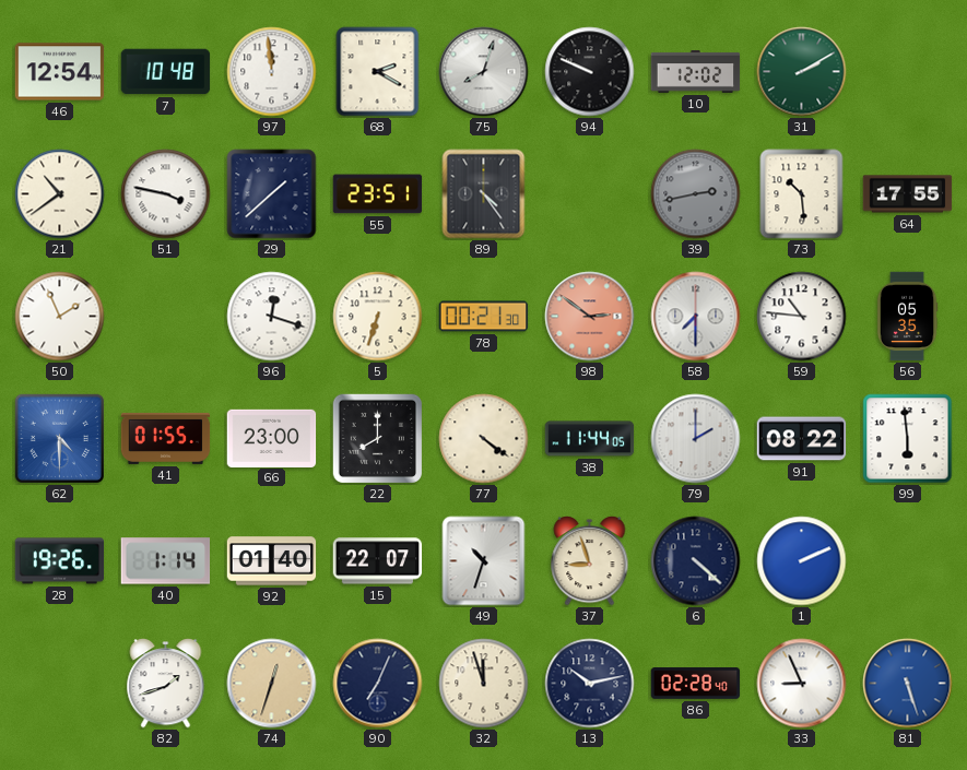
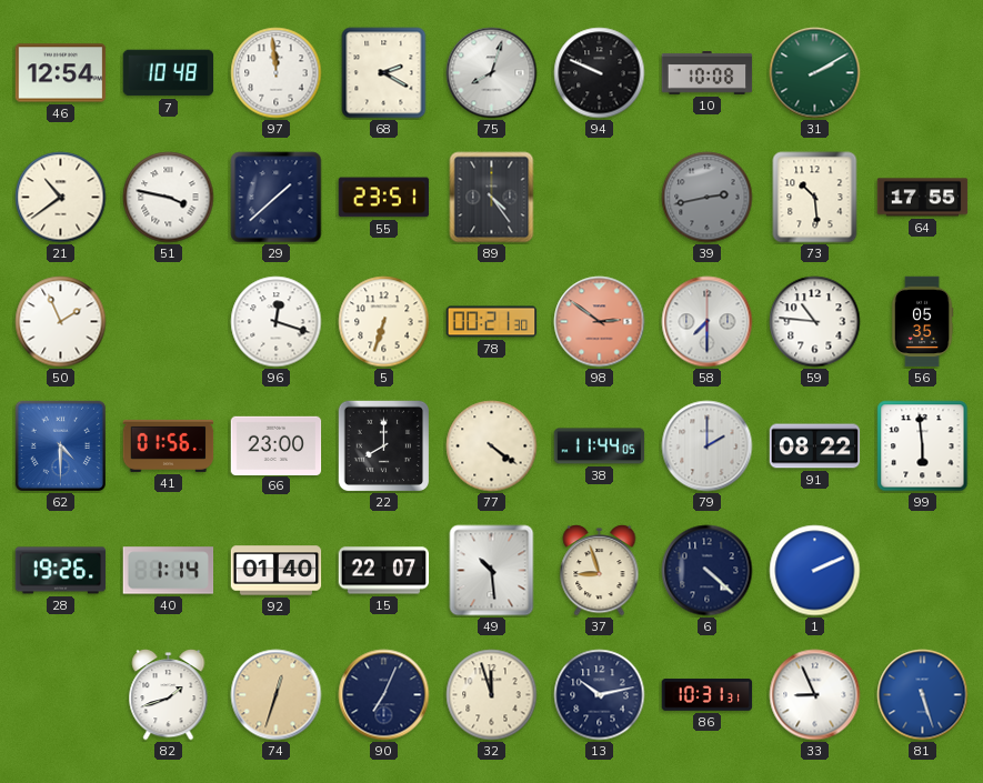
10: 12:02 -> 10:08 (708, 72)
41: 01:55 -> 01:56 (169, 445)
49: 10:33 -> 10:29 (492, 571)
86: 02:28 -> 10:31 (708, 695)
